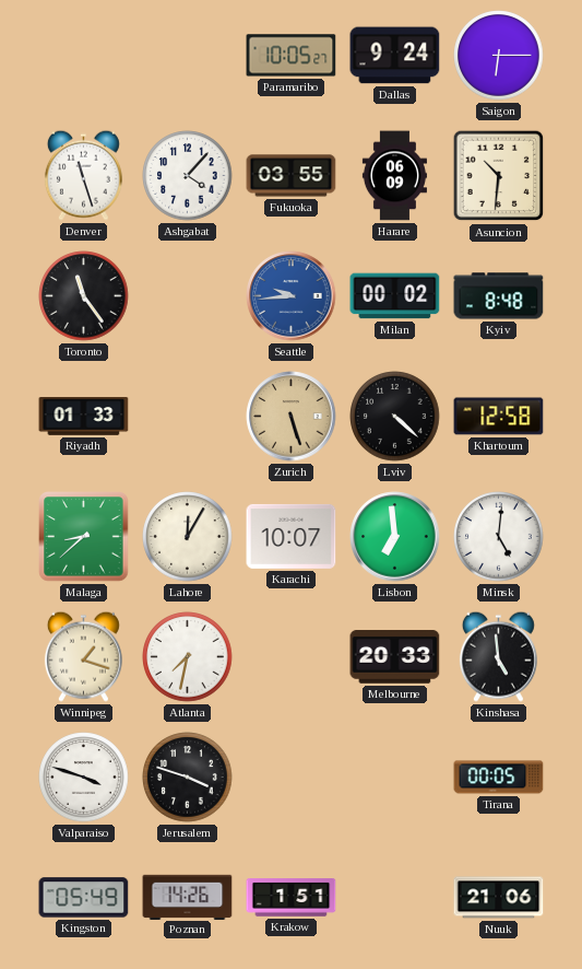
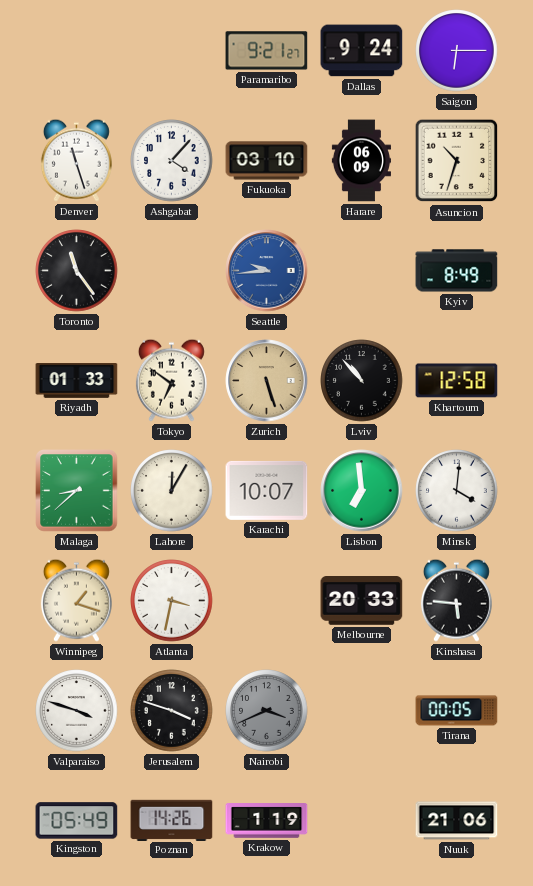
Paramaribo: 10:05 -> 9:21 (267, 51)
Fukuoka: 03:55 -> 03:10 (267, 161)
Asuncion: 10:31 -> 10:33 (457, 161)
Milan: 00:02 -> none (395, 296)
Kyiv: 8:48 -> 8:49 (457, 271)
Tokyo: none -> 6:51 (171, 380)
Lviv: 4:22 -> 10:53 (362, 381)
Minsk: 5:01 -> 4:01 (457, 491)
Atlanta: 7:32 -> 3:32 (172, 601)
Kinshasa: 4:59 -> 5:46 (456, 600)
Nairobi: none -> 3:41 (267, 711)
Krakow: 1:51 -> 1:19 (267, 821)
